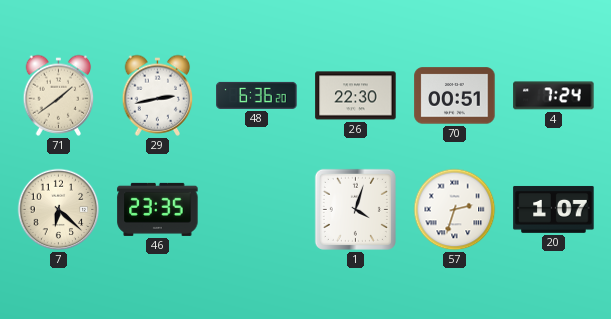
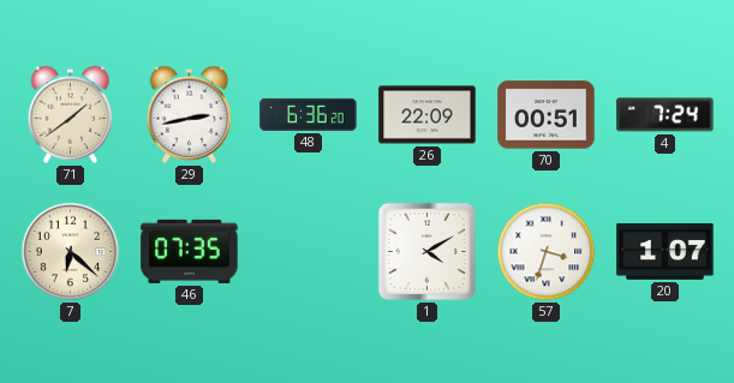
26: 22:30 -> 22:09 (428, 115)
46: 23:35 -> 07:35 (190, 251)
1: 4:03 -> 4:10 (426, 251)
57: 2:33 -> 3:33 (547, 252)
